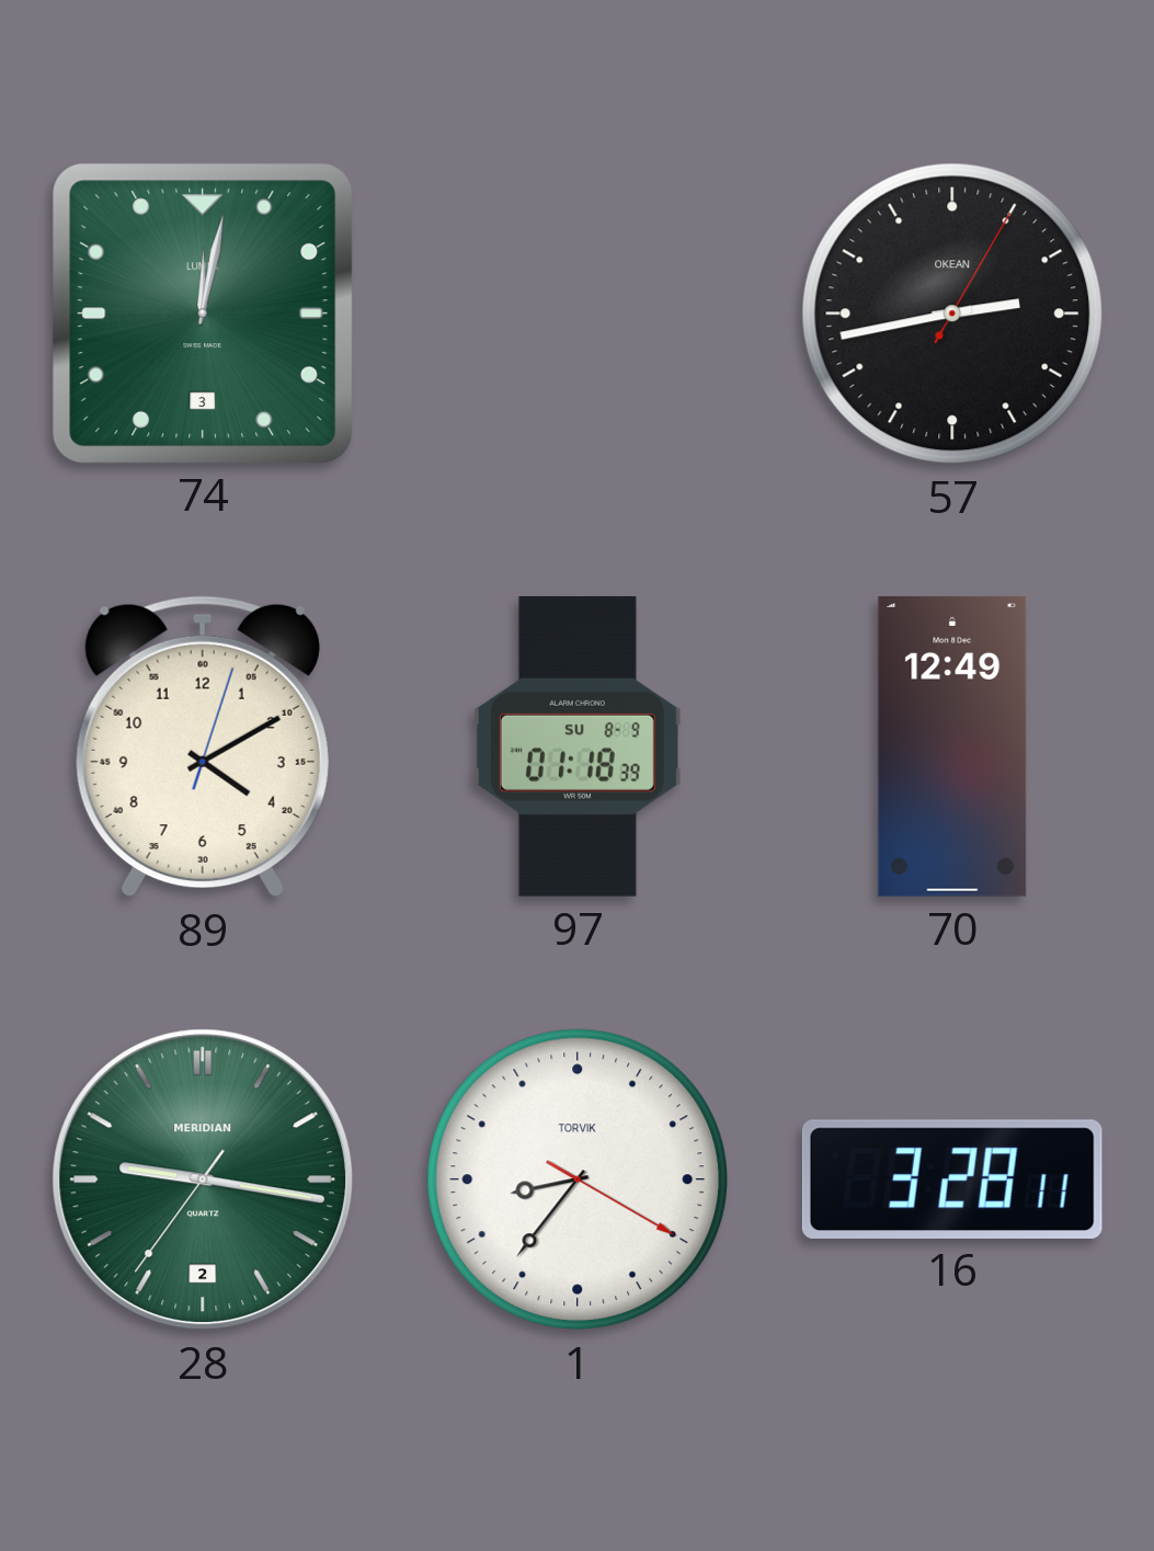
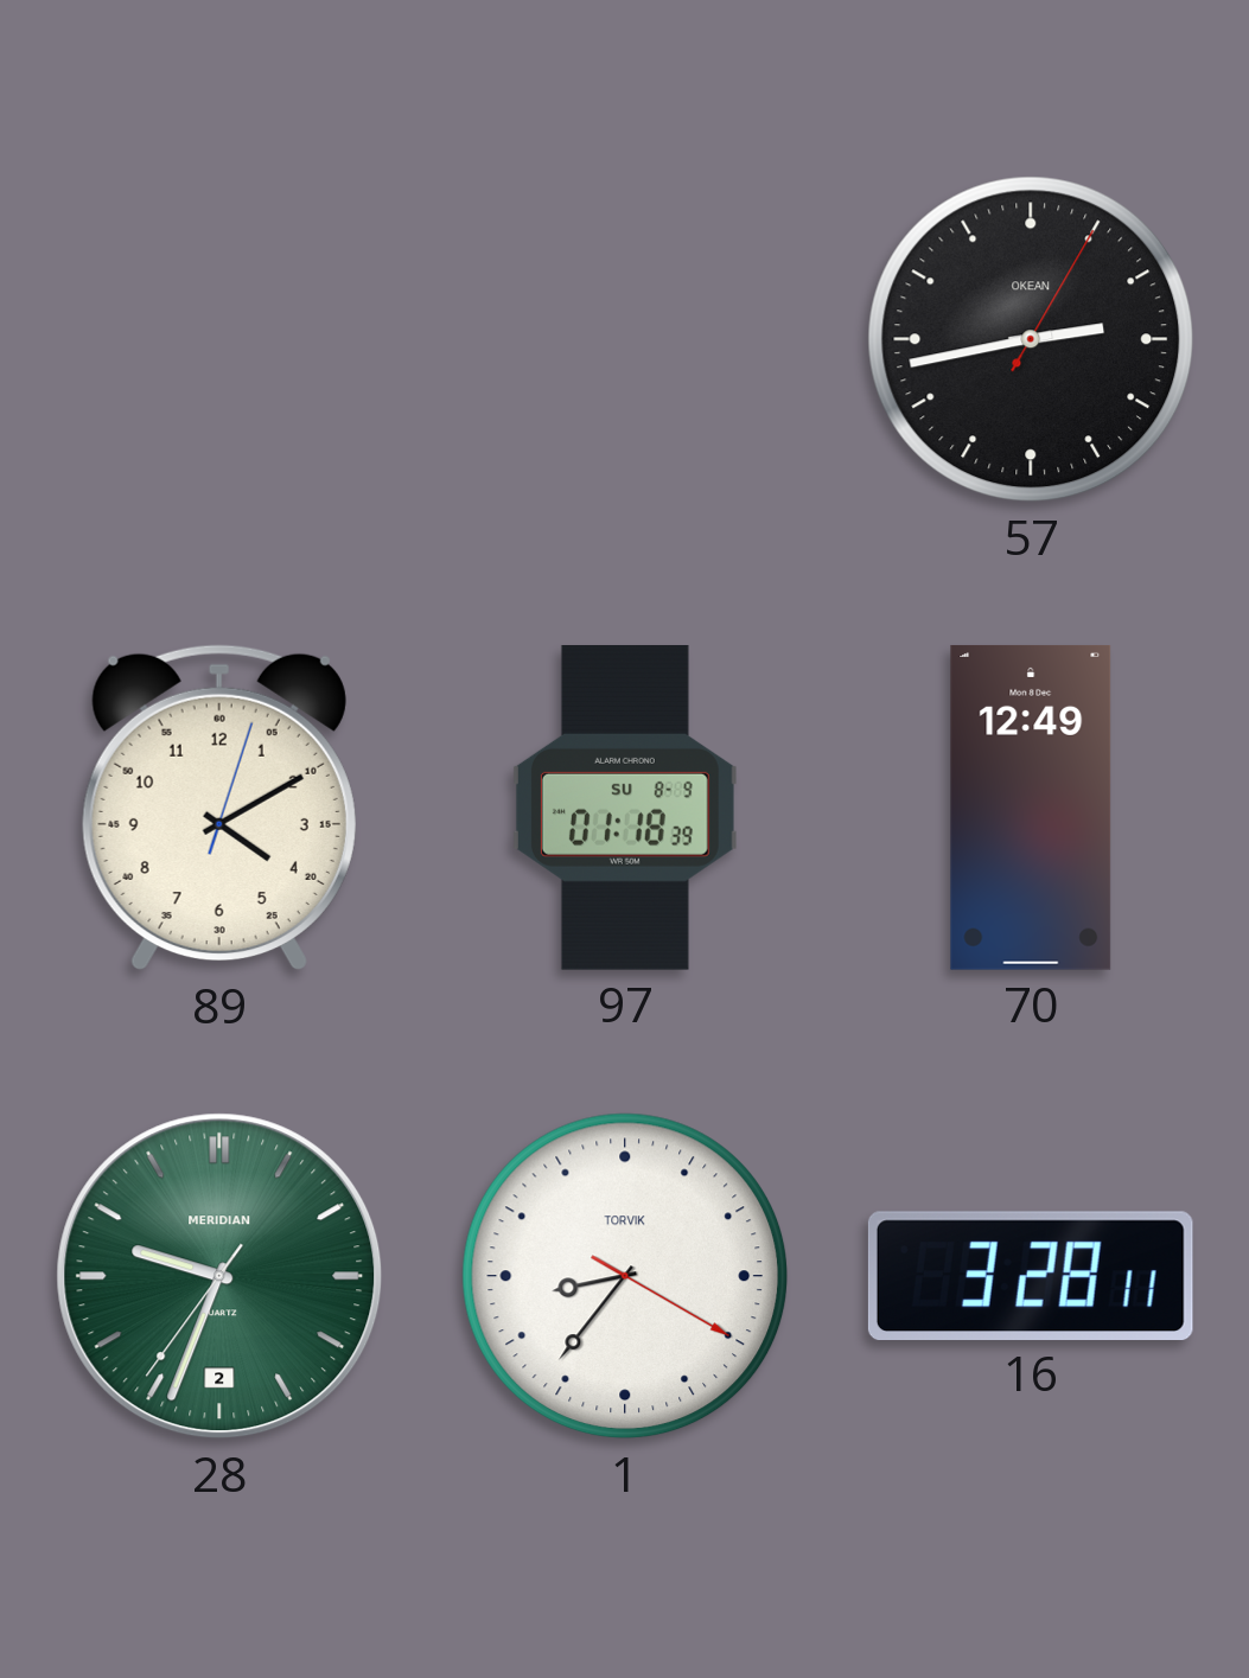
74: 12:02 -> none (202, 312)
28: 9:16 -> 9:33 (219, 1276)
